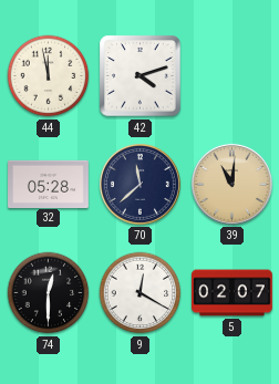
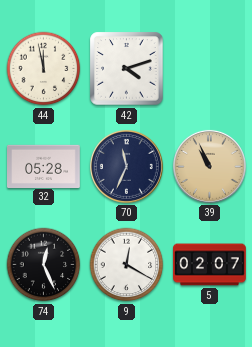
70: 11:38 -> 11:34 (126, 166)
39: 11:01 -> 10:56 (209, 166)
74: 12:30 -> 12:26 (44, 265)
